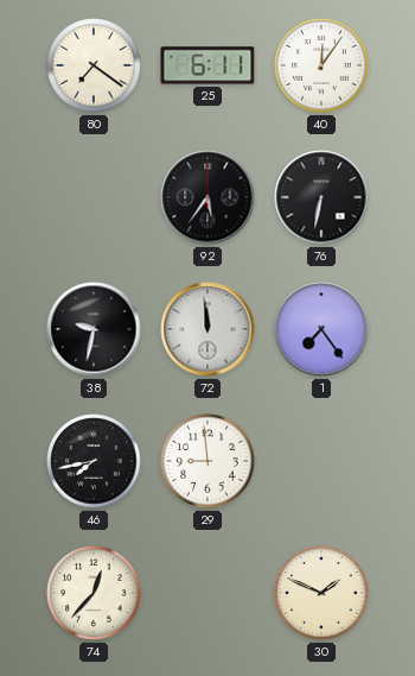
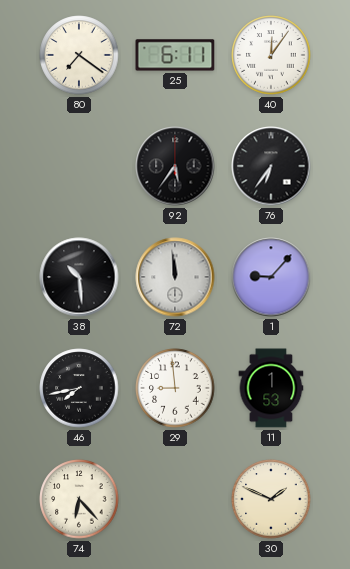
76: 6:32 -> 6:36 (271, 166)
38: 9:32 -> 10:29 (79, 277)
1: 7:24 -> 9:07 (271, 277)
11: none -> 1:53 (271, 388)
74: 12:37 -> 6:23 (79, 499)
